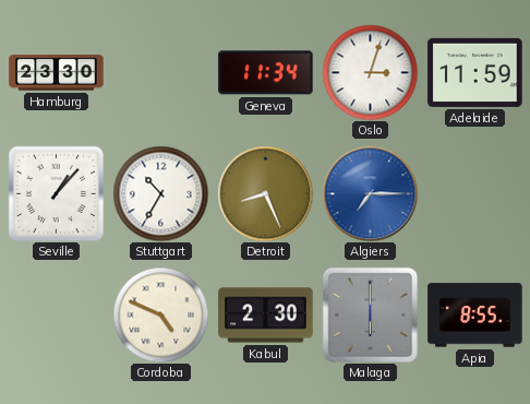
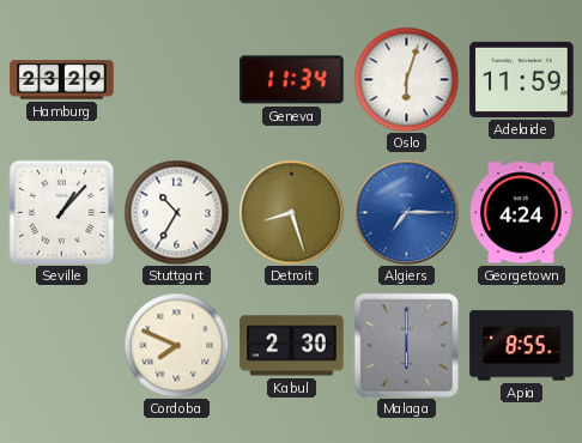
Hamburg: 23:30 -> 23:29 (62, 80)
Oslo: 3:03 -> 6:03 (406, 79)
Detroit: 8:26 -> 8:27 (291, 212)
Georgetown: none -> 4:24 (522, 213)
Cordoba: 4:49 -> 7:49 (176, 345)
